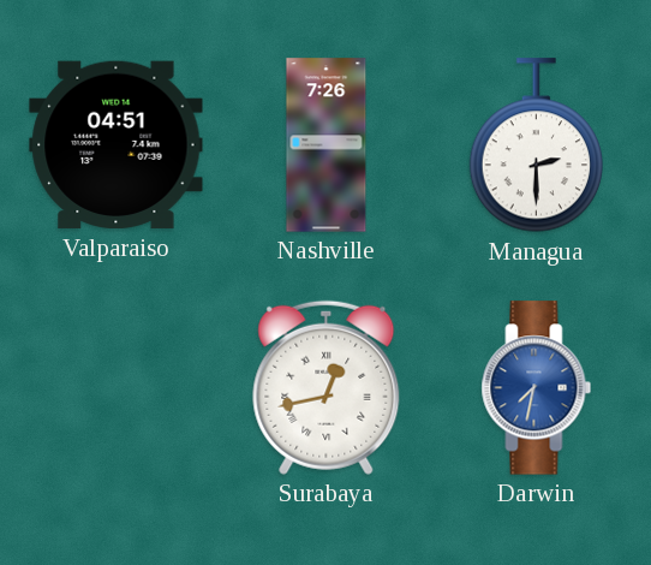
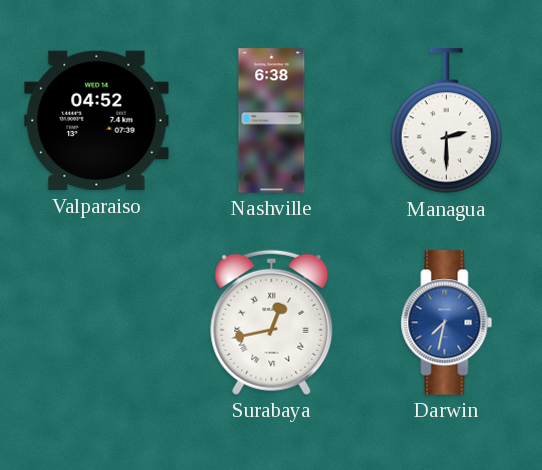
Valparaiso: 04:51 -> 04:52 (97, 121)
Nashville: 7:26 -> 6:38 (272, 121)
